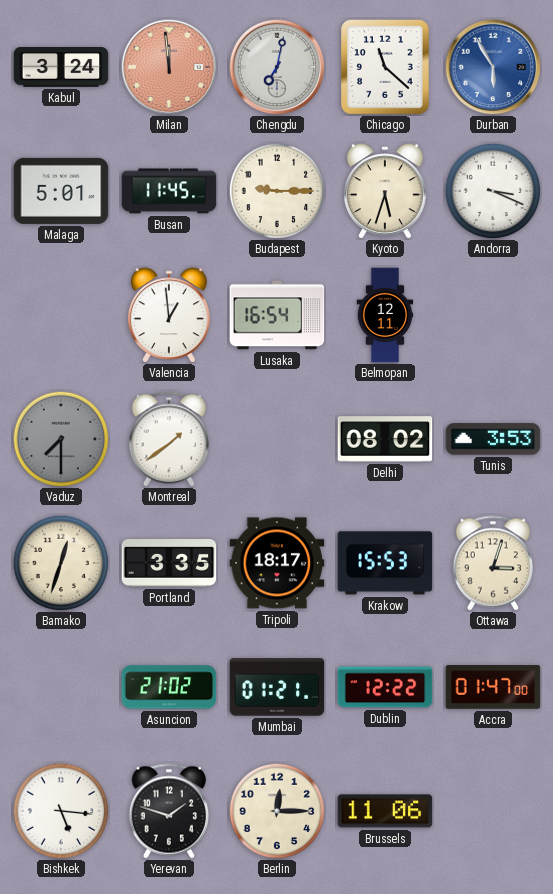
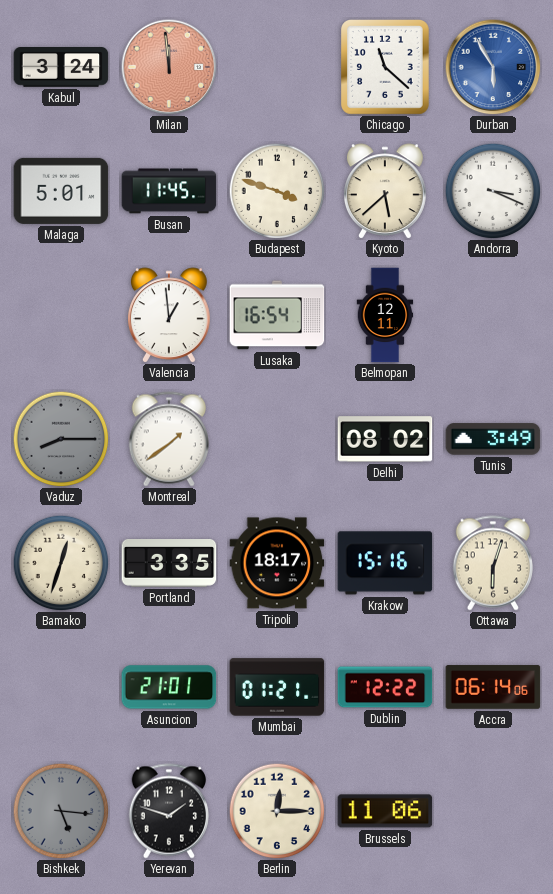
Chengdu: 7:02 -> none (277, 67)
Budapest: 9:15 -> 3:48 (277, 191)
Kyoto: 5:33 -> 5:38 (385, 191)
Vaduz: 7:30 -> 8:15 (61, 439)
Tunis: 3:53 -> 3:49 (493, 439)
Krakow: 15:53 -> 15:16 (385, 563)
Ottawa: 3:03 -> 6:03 (492, 563)
Asuncion: 21:02 -> 21:01 (169, 687)
Accra: 01:47 -> 06:14 (493, 687)
Bishkek dial: white -> grey (61, 811)
